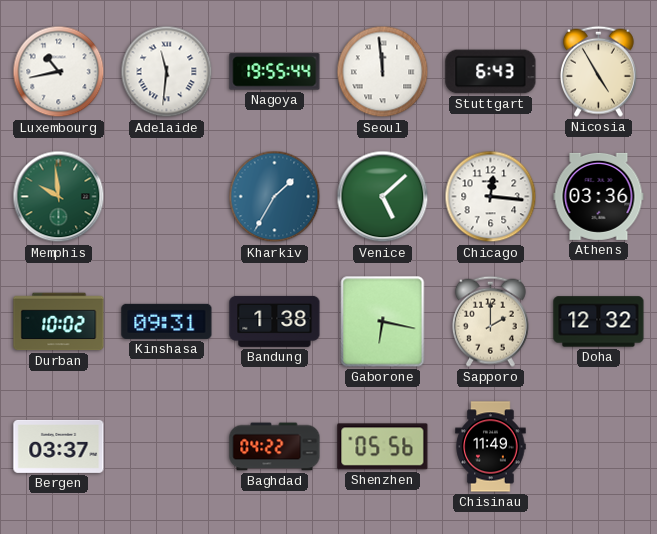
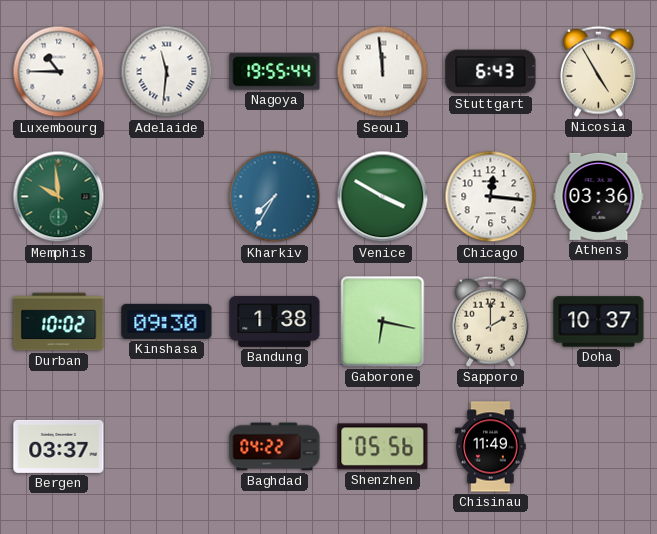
Luxembourg: 10:43 -> 10:45 (59, 72)
Kharkiv: 1:35 -> 7:35 (275, 197)
Venice: 5:08 -> 3:50 (383, 197)
Kinshasa: 09:31 -> 09:30 (167, 321)
Doha: 12:32 -> 10:37 (599, 322)
